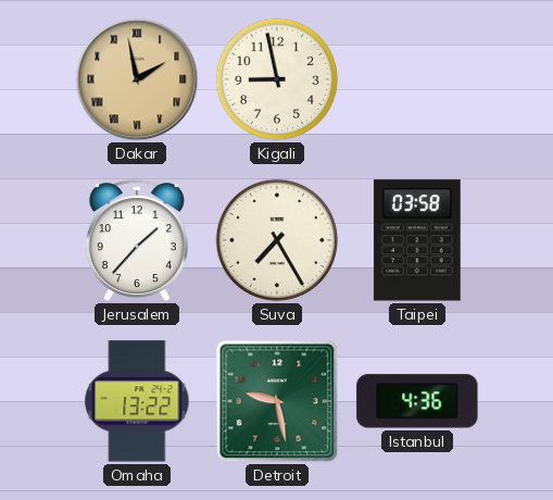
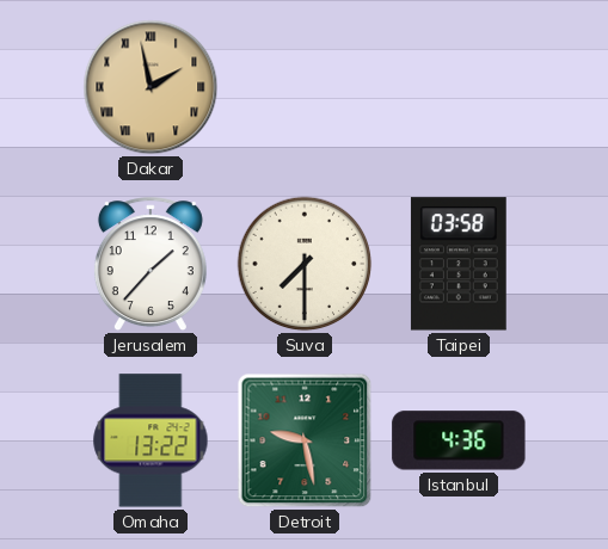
Kigali: 8:58 -> none (277, 79)
Suva: 7:25 -> 7:30 (305, 264)
